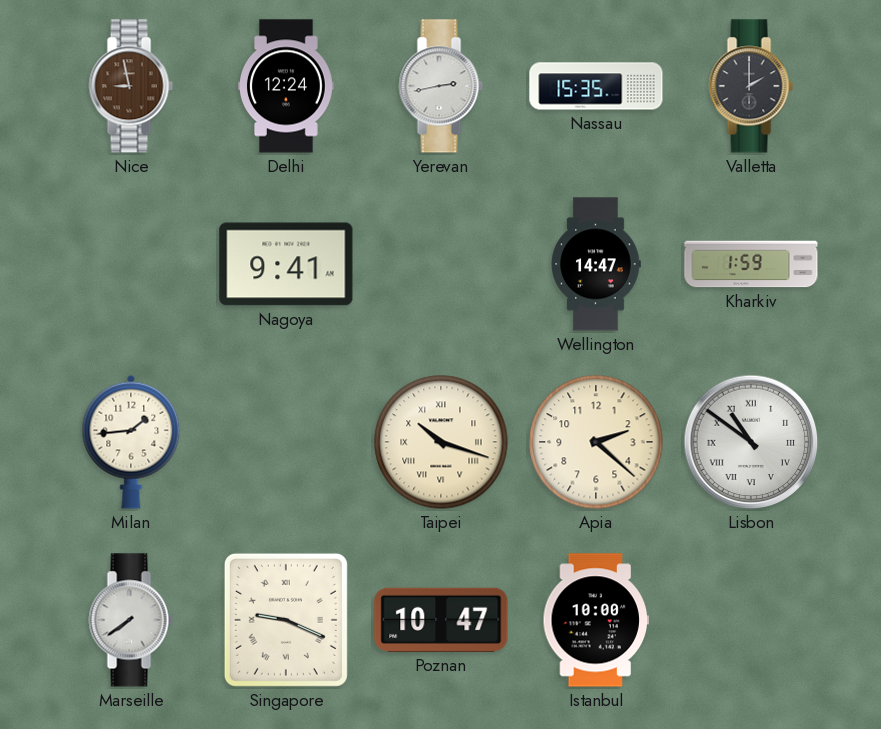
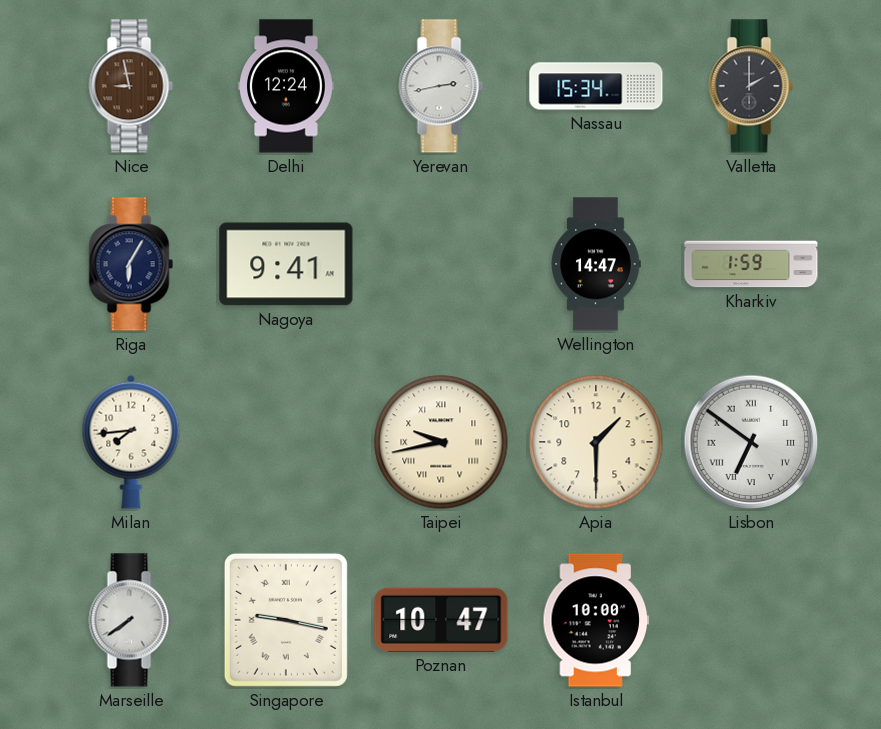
Nassau: 15:35 -> 15:34 (596, 86)
Riga: none -> 6:05 (131, 264)
Milan: 1:44 -> 7:44 (131, 442)
Taipei: 10:18 -> 9:43 (441, 442)
Apia: 2:22 -> 1:30 (596, 442)
Lisbon: 10:51 -> 6:51 (751, 442)
Singapore: 9:19 -> 9:17 (286, 620)
